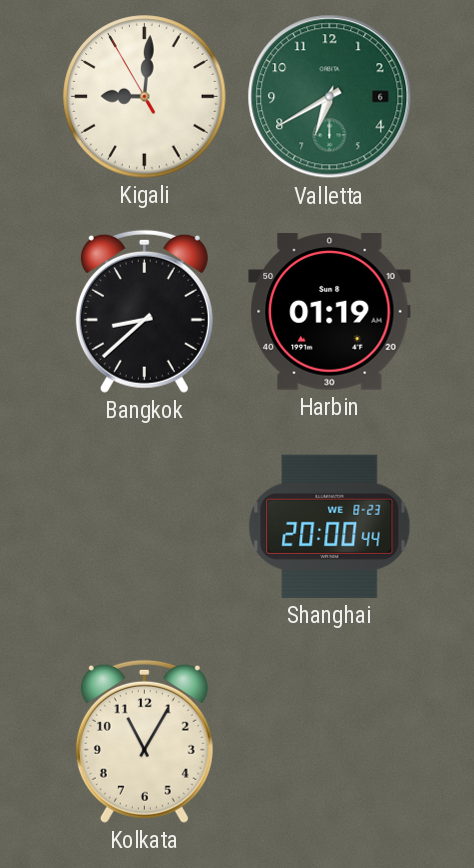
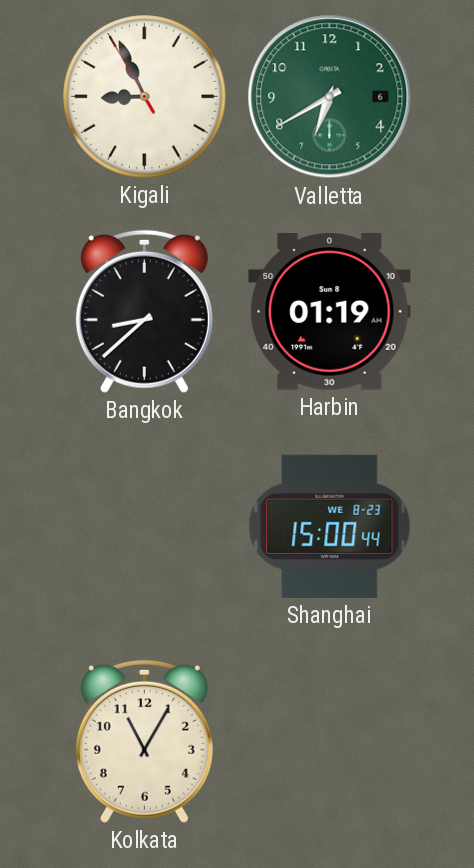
Kigali: 9:00 -> 8:55 (145, 97)
Shanghai: 20:00 -> 15:00 (330, 526)
